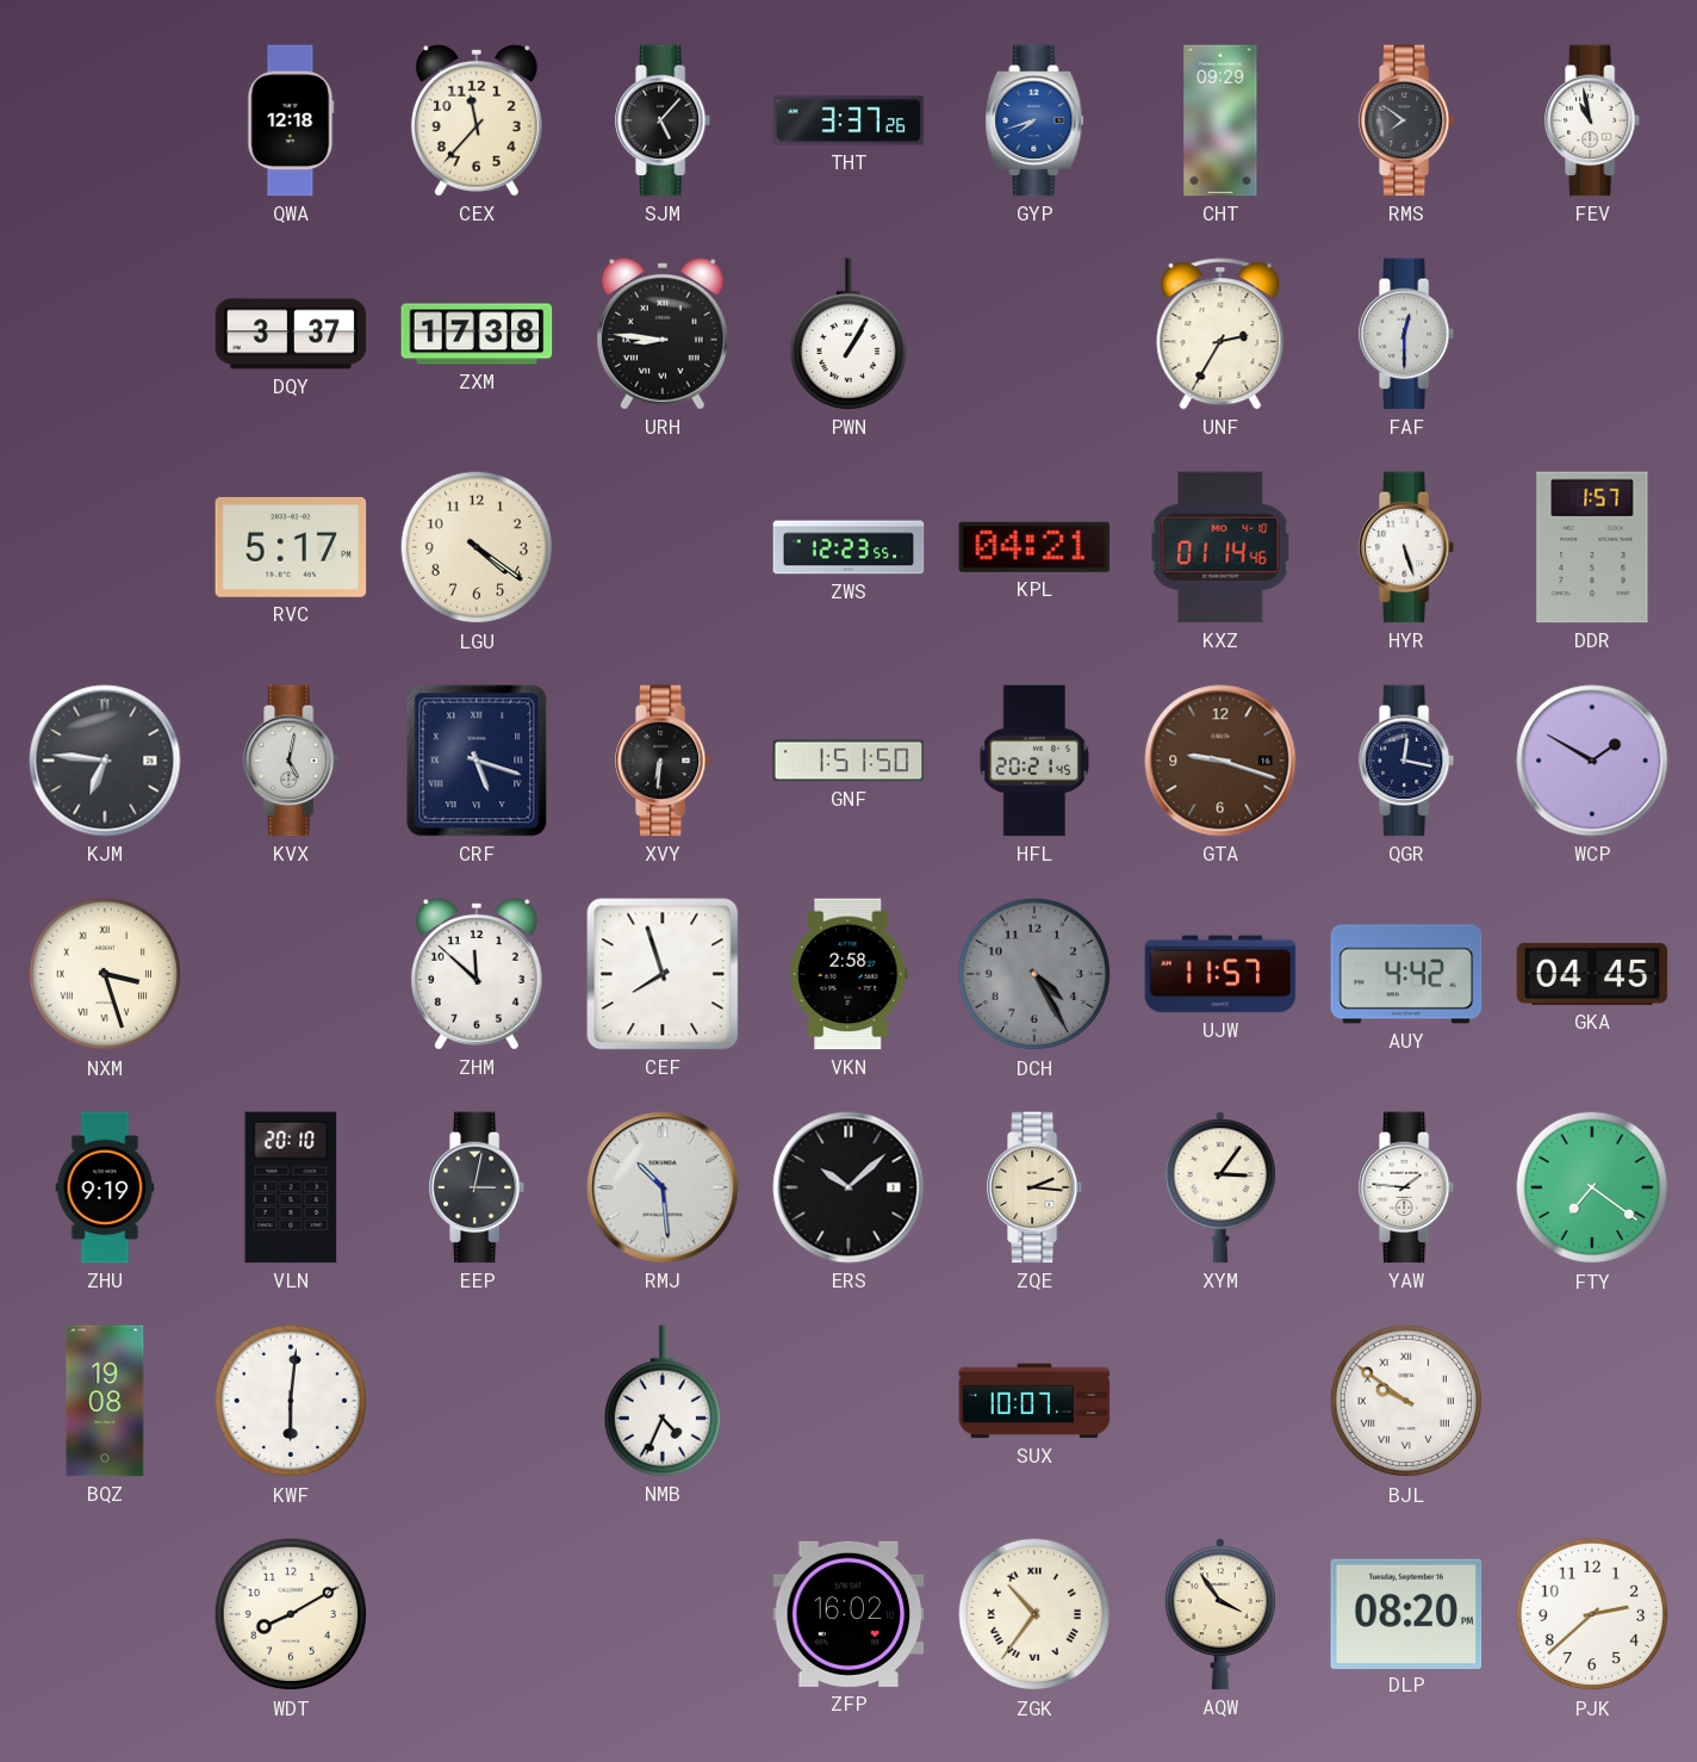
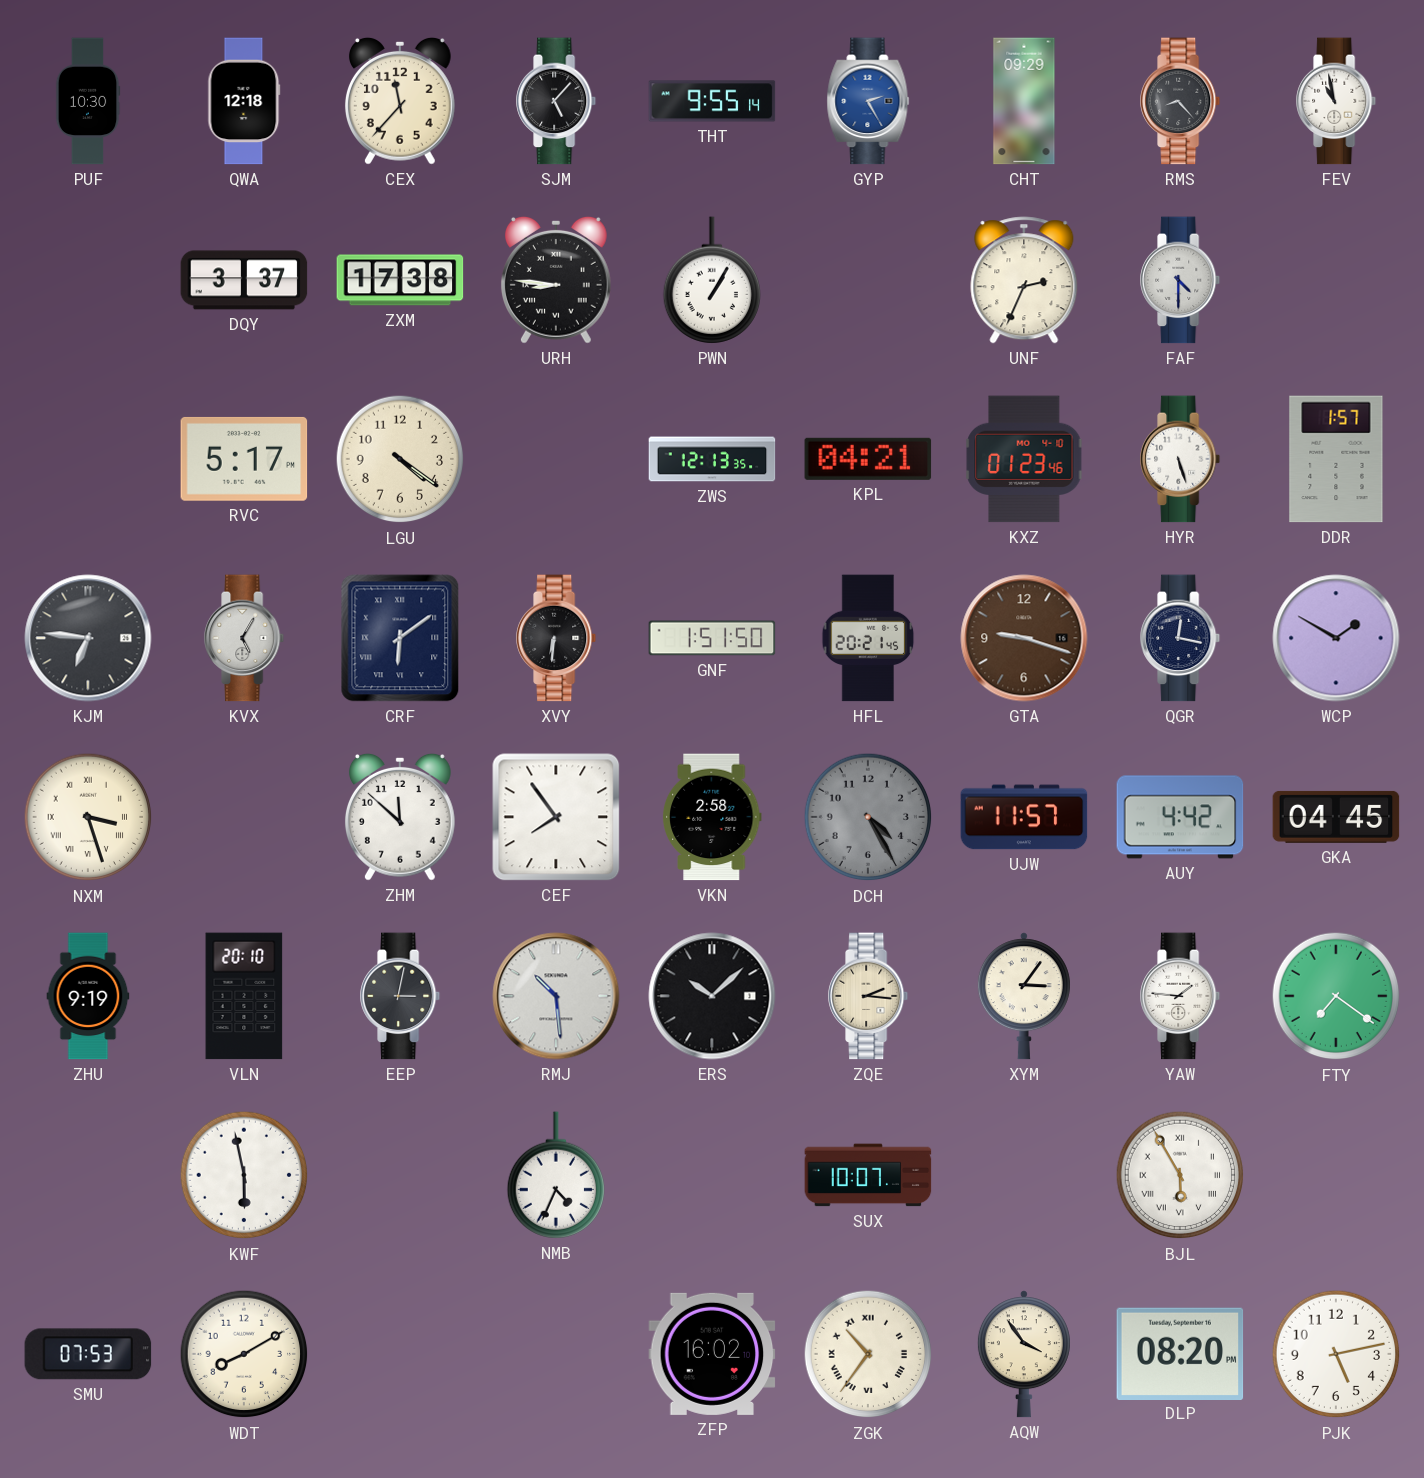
PUF: none -> 10:30 (88, 101)
THT: 3:37 -> 9:55 (712, 101)
GYP: 7:42 -> 2:25 (868, 101)
RMS: 7:51 -> 8:23 (1181, 101)
UNF: 2:35 -> 2:34 (1024, 280)
FAF: 12:30 -> 4:30 (1181, 280)
ZWS: 12:23 -> 12:13 (712, 459)
KXZ: 01:14 -> 01:23 (1024, 459)
KVX: 5:02 -> 5:05 (245, 638)
CRF: 5:18 -> 6:09 (400, 638)
CEF: 7:57 -> 7:54 (556, 817)
BQZ: 19:08 -> none (105, 1401)
KWF: 6:01 -> 5:58 (244, 1175)
BJL: 9:51 -> 5:55 (1180, 1175)
SMU: none -> 07:53 (88, 1354)
PJK: 2:38 -> 5:13 (1336, 1354)
